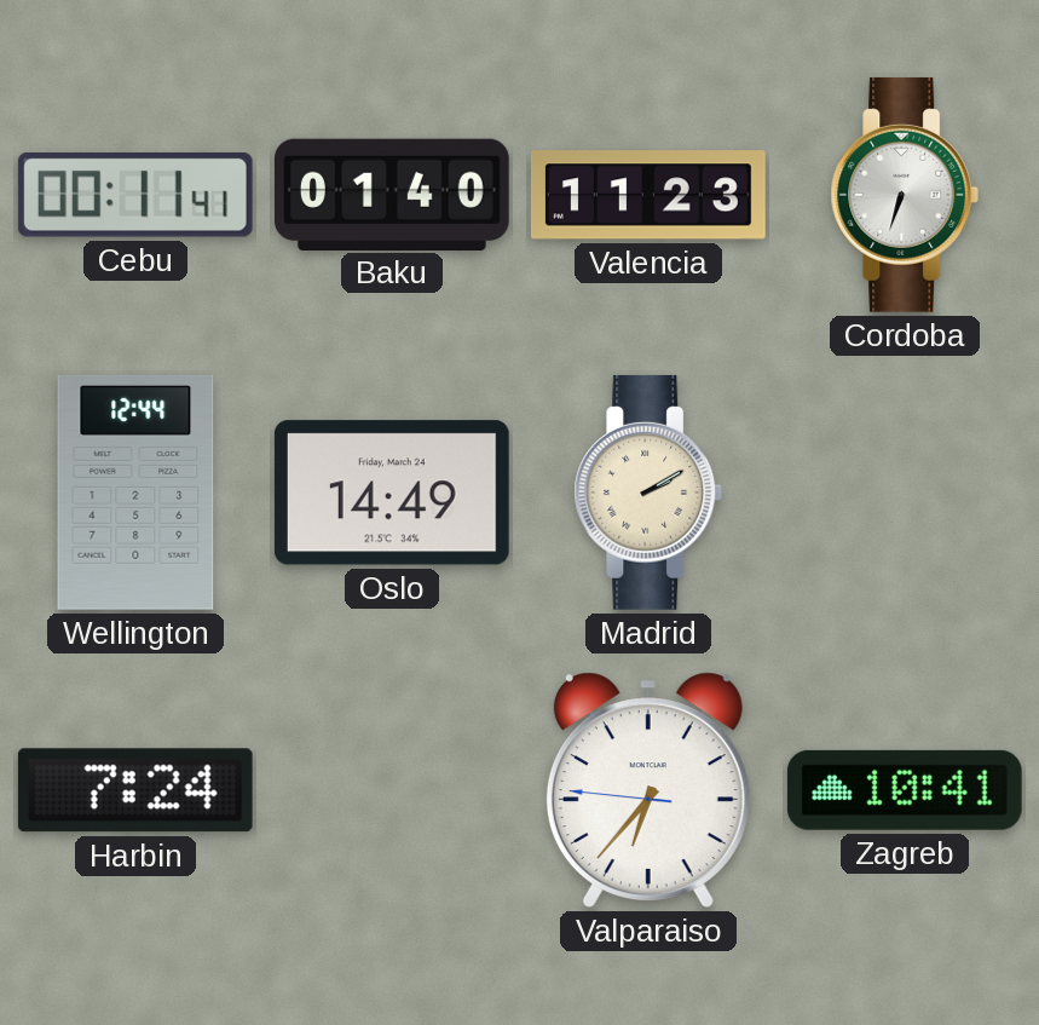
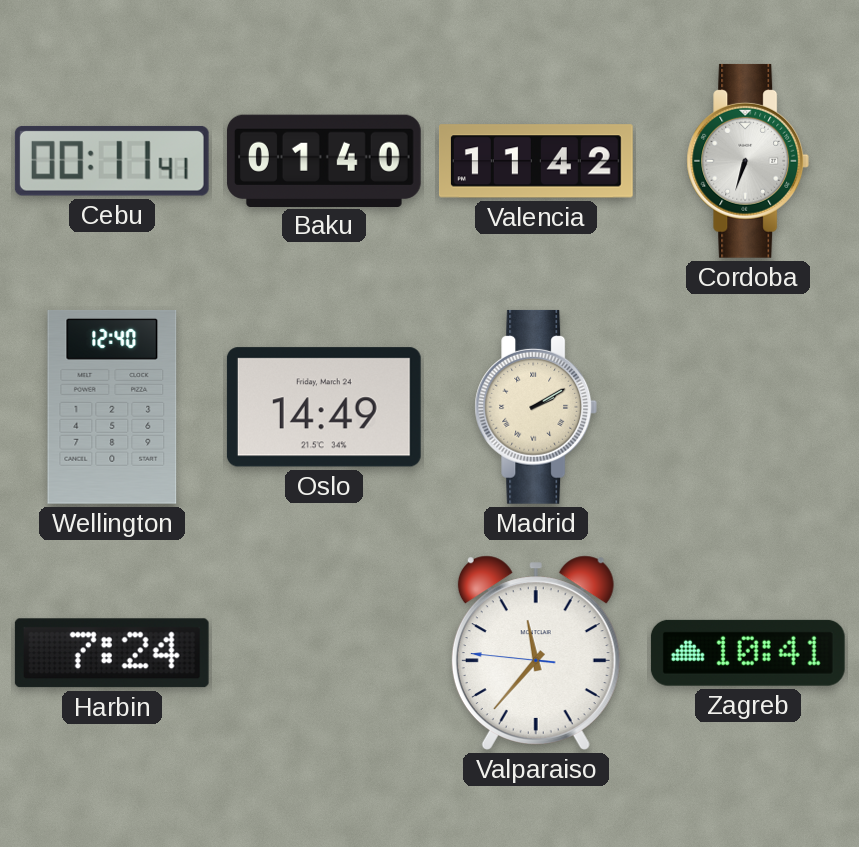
Valencia: 11:23 -> 11:42 (536, 161)
Wellington: 12:44 -> 12:40 (112, 407)
Valparaiso: 6:36 -> 11:36 (536, 653)
